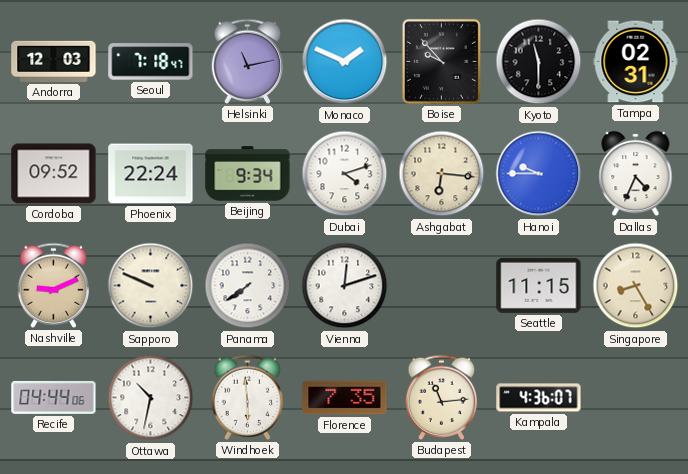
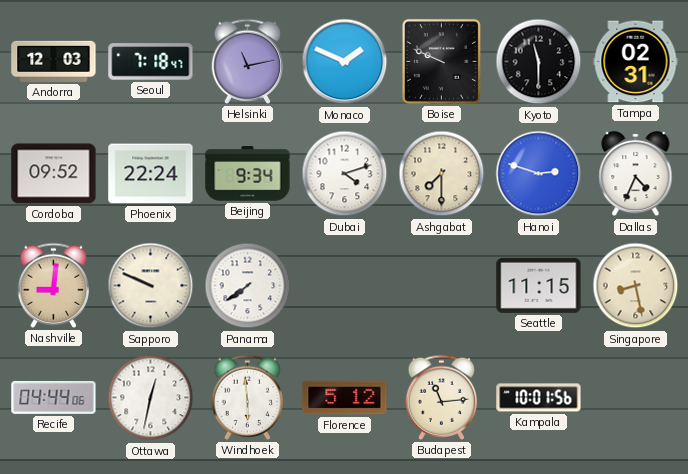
Boise: 9:53 -> 9:49 (441, 61)
Ashgabat: 6:16 -> 7:30 (442, 174)
Hanoi: 9:45 -> 2:48 (539, 174)
Nashville: 9:11 -> 9:01 (54, 285)
Vienna: 12:12 -> none (345, 286)
Singapore: 8:25 -> 8:28 (636, 286)
Ottawa: 10:32 -> 12:32 (151, 398)
Florence: 7:35 -> 5:12 (345, 398)
Kampala: 4:36 -> 10:01 (539, 398)
